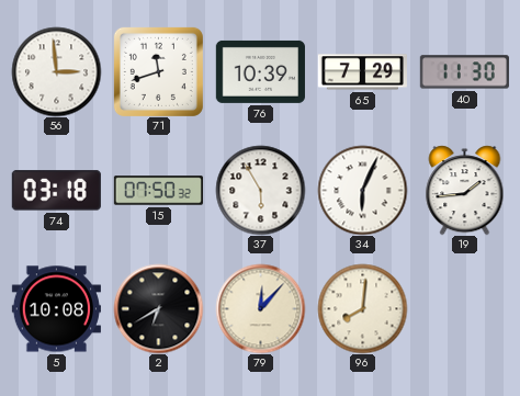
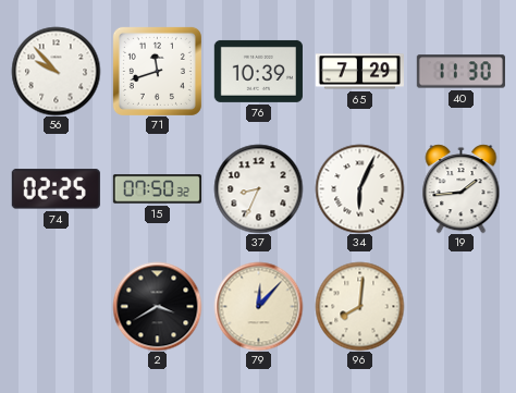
56: 2:59 -> 9:53 (56, 71)
74: 03:18 -> 02:25 (56, 189)
37: 5:55 -> 8:34 (258, 188)
5: 10:08 -> none (56, 309)
2: 6:40 -> 3:40 (157, 306)
